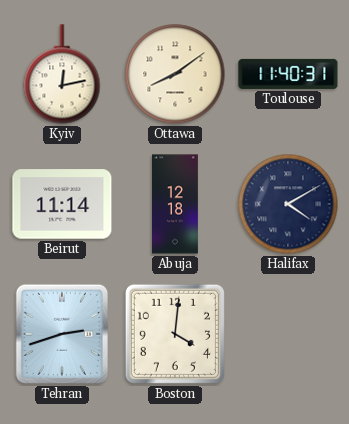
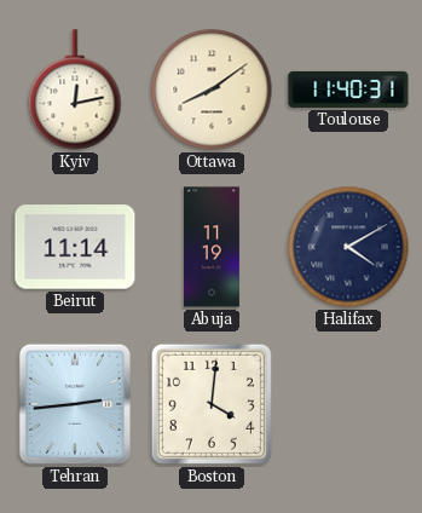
Abuja: 12:18 -> 11:19 (213, 247)
Tehran: 2:42 -> 2:44 (74, 404)
